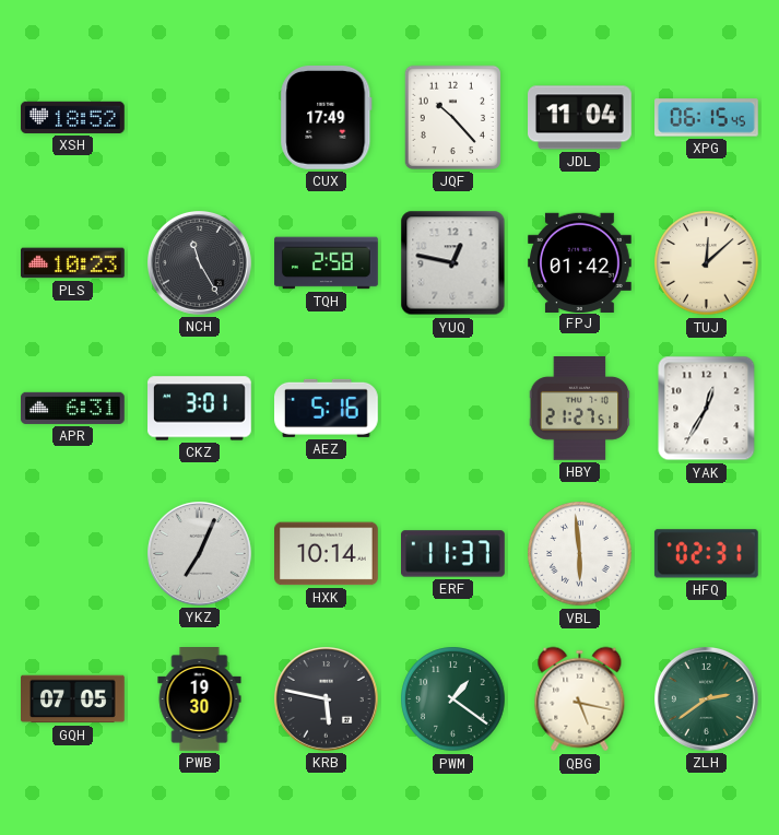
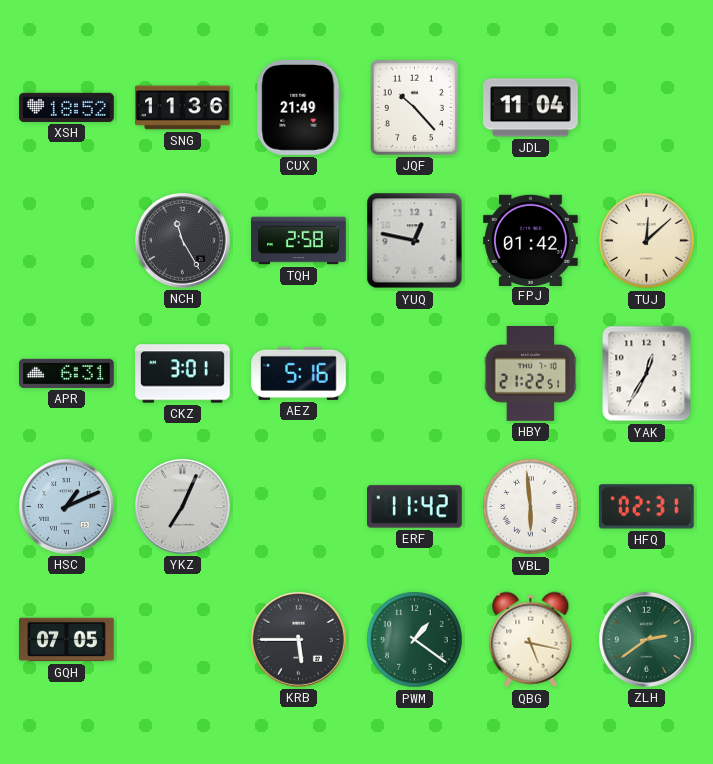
SNG: none -> 11:36 (183, 108)
CUX: 17:49 -> 21:49 (299, 108)
XPG: 06:15 -> none (707, 118)
PLS: 10:23 -> none (73, 263)
HBY: 21:27 -> 21:22 (531, 374)
HSC: none -> 1:11 (67, 507)
HXK: 10:14 -> none (327, 554)
ERF: 11:37 -> 11:42 (415, 507)
PWB: 19:30 -> none (200, 699)
KRB: 5:47 -> 5:45 (299, 640)
